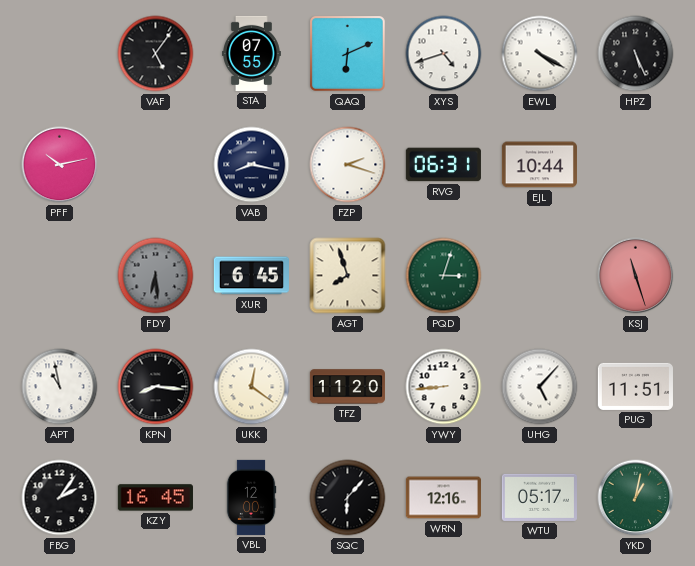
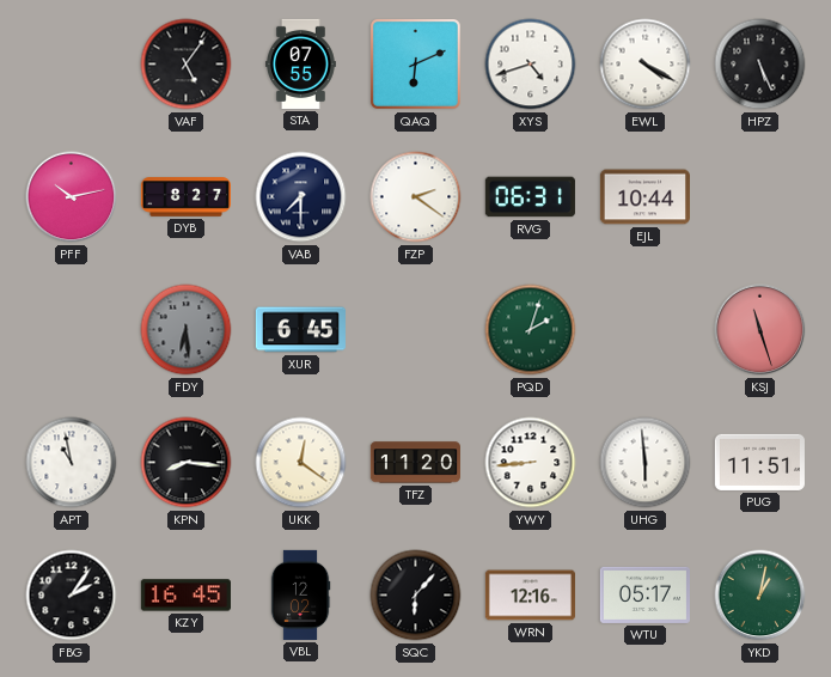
DYB: none -> 8:27 (185, 197)
VAB: 8:17 -> 7:30 (301, 197)
FZP: 2:18 -> 2:21 (416, 197)
AGT: 7:57 -> none (348, 276)
PQD: 3:03 -> 2:03 (531, 330)
UHG: 5:07 -> 5:59 (646, 463)
VBL: 12:00 -> 12:02 (300, 594)
